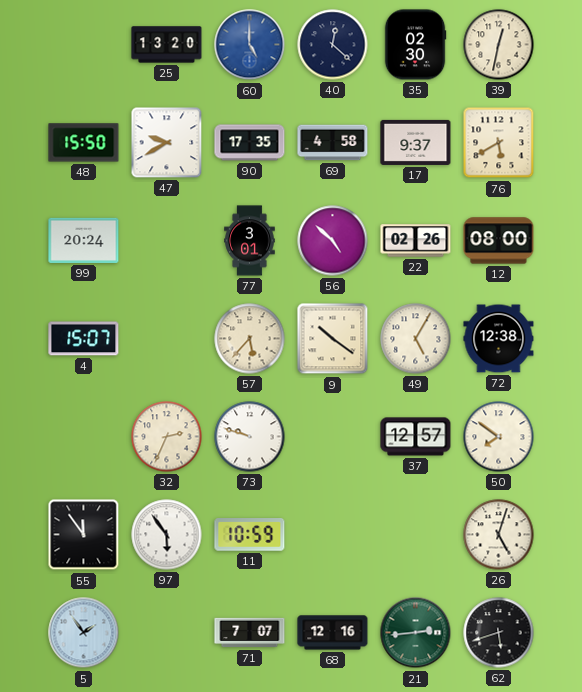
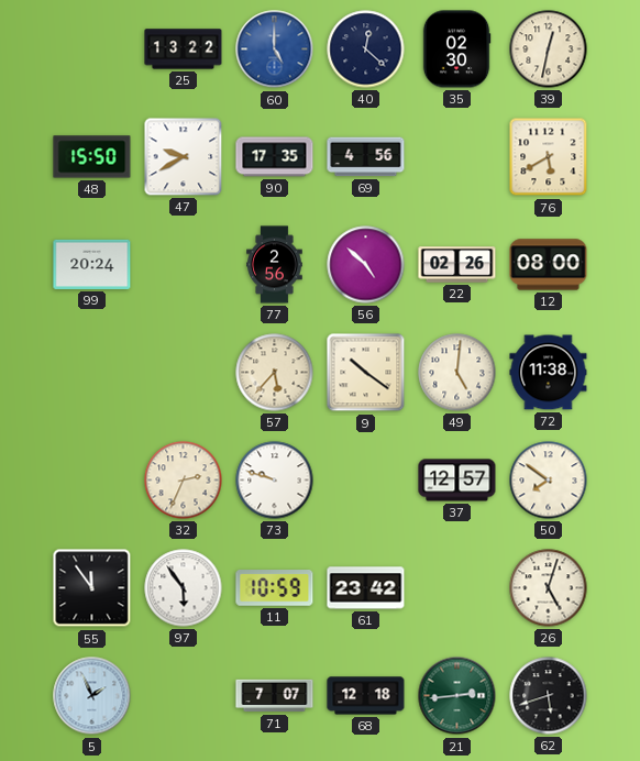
25: 13:20 -> 13:22 (184, 49)
69: 4:58 -> 4:56 (366, 157)
17: 9:37 -> none (416, 142)
77: 3:01 -> 2:56 (275, 265)
4: 15:07 -> none (84, 339)
49: 5:05 -> 5:01 (457, 373)
72: 12:38 -> 11:38 (549, 373)
61: none -> 23:42 (366, 588)
5: 1:54 -> 1:56 (92, 696)
68: 12:16 -> 12:18 (366, 696)
